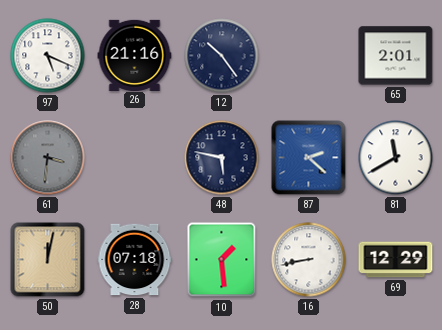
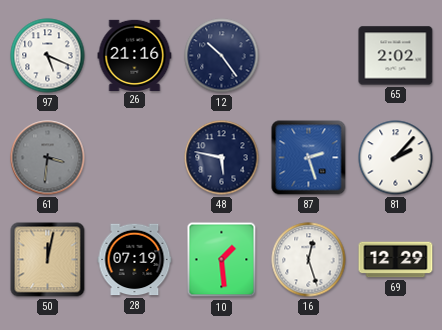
65: 2:01 -> 2:02 (396, 56)
87: 2:22 -> 2:27 (309, 158)
81: 11:40 -> 2:07 (396, 158)
28: 07:18 -> 07:19 (135, 260)
16: 8:43 -> 12:27 (309, 260)
